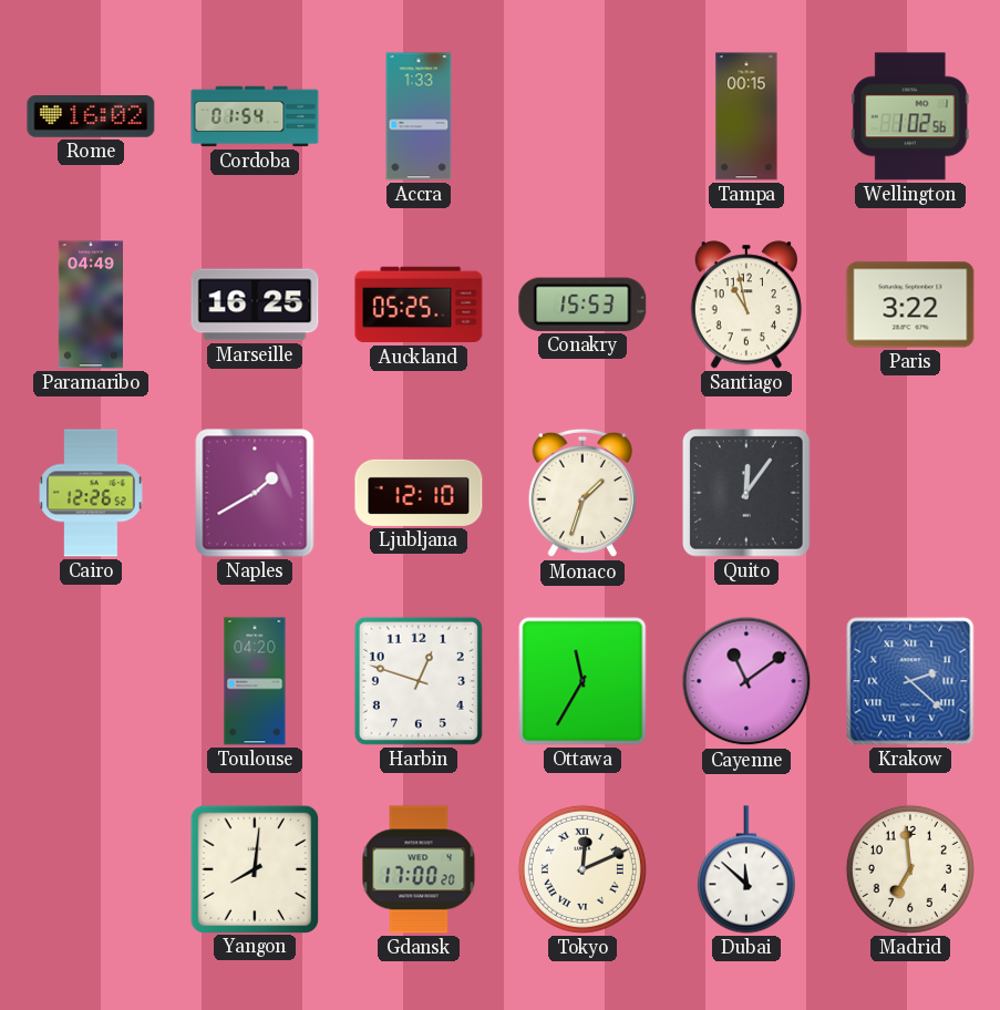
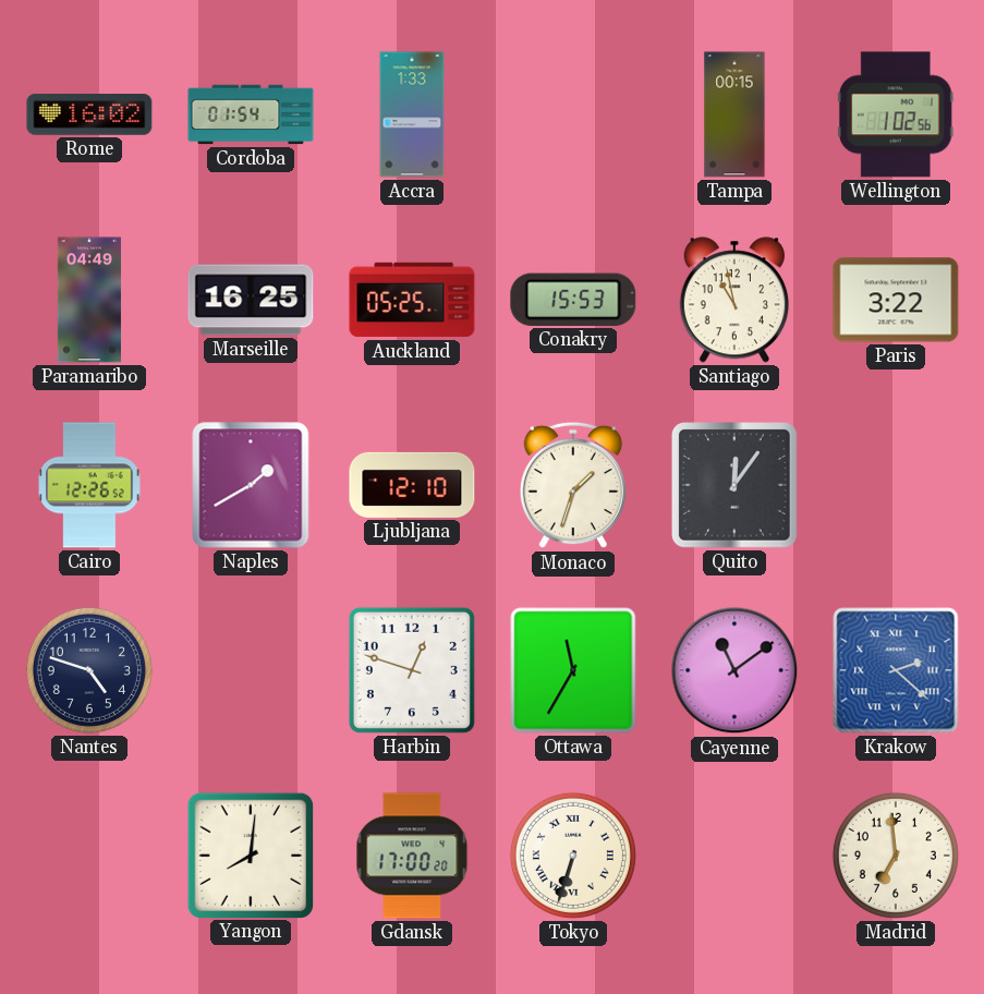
Nantes: none -> 4:48 (89, 670)
Toulouse: 04:20 -> none (255, 681)
Tokyo: 12:11 -> 6:33 (573, 856)
Dubai: 11:52 -> none (746, 869)
